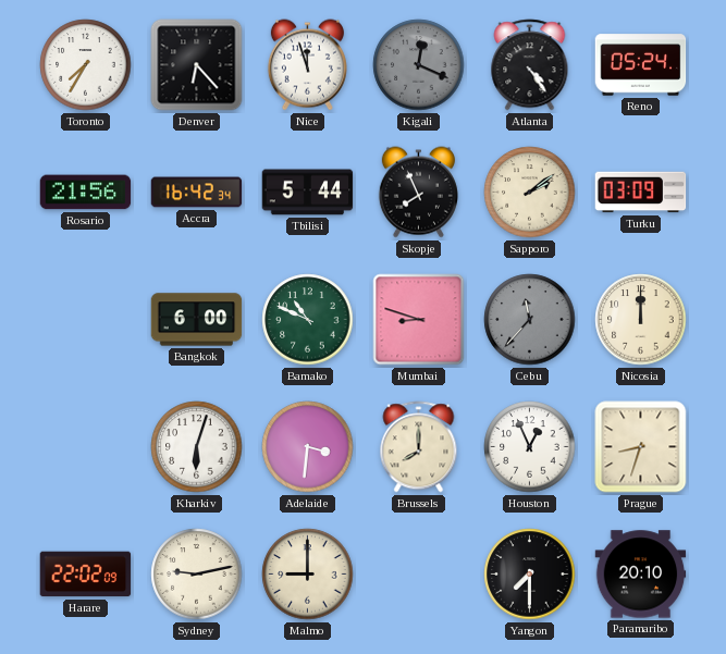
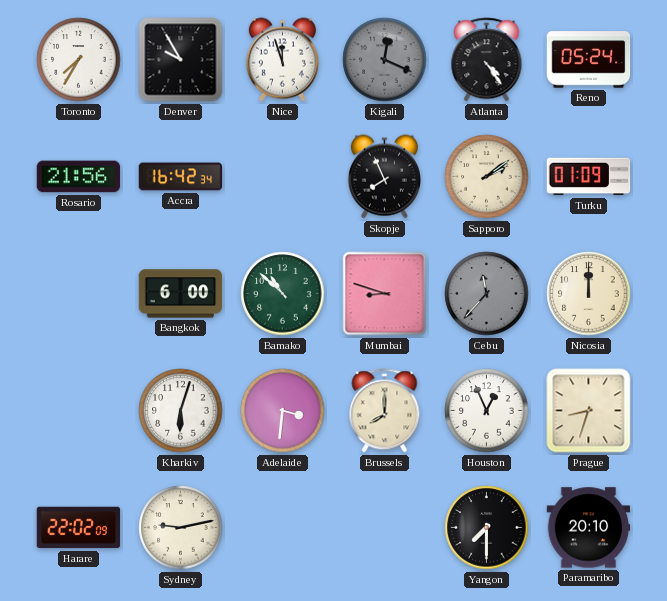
Denver: 6:23 -> 9:55 (181, 60)
Tbilisi: 5:44 -> none (308, 193)
Turku: 03:09 -> 01:09 (589, 177)
Bamako: 10:49 -> 10:52 (283, 294)
Malmo: 9:00 -> none (308, 575)
